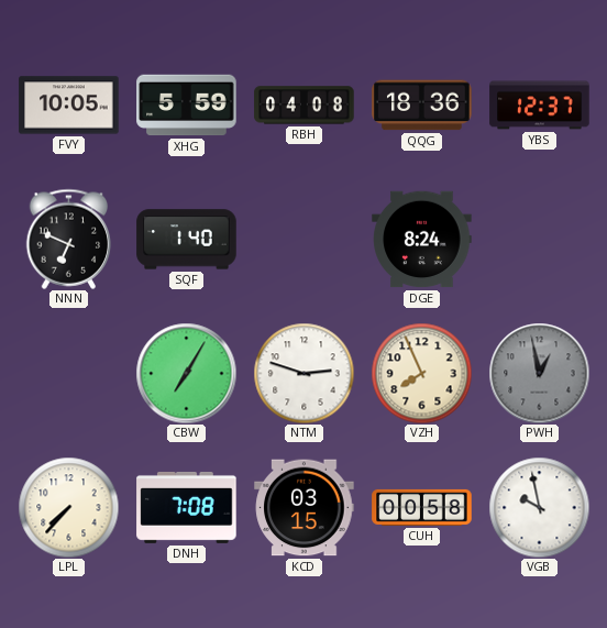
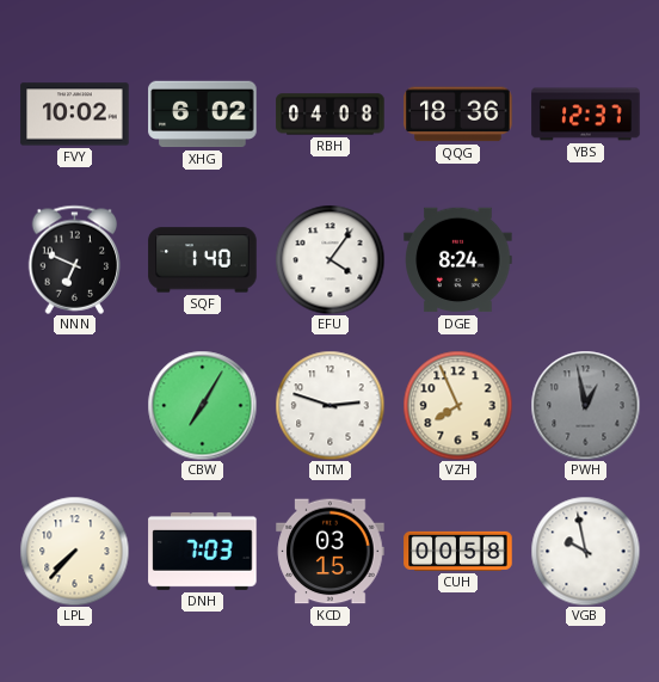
FVY: 10:05 -> 10:02 (75, 115)
XHG: 5:59 -> 6:02 (203, 115)
EFU: none -> 4:06 (329, 259)
DNH: 7:08 -> 7:03 (203, 551)
